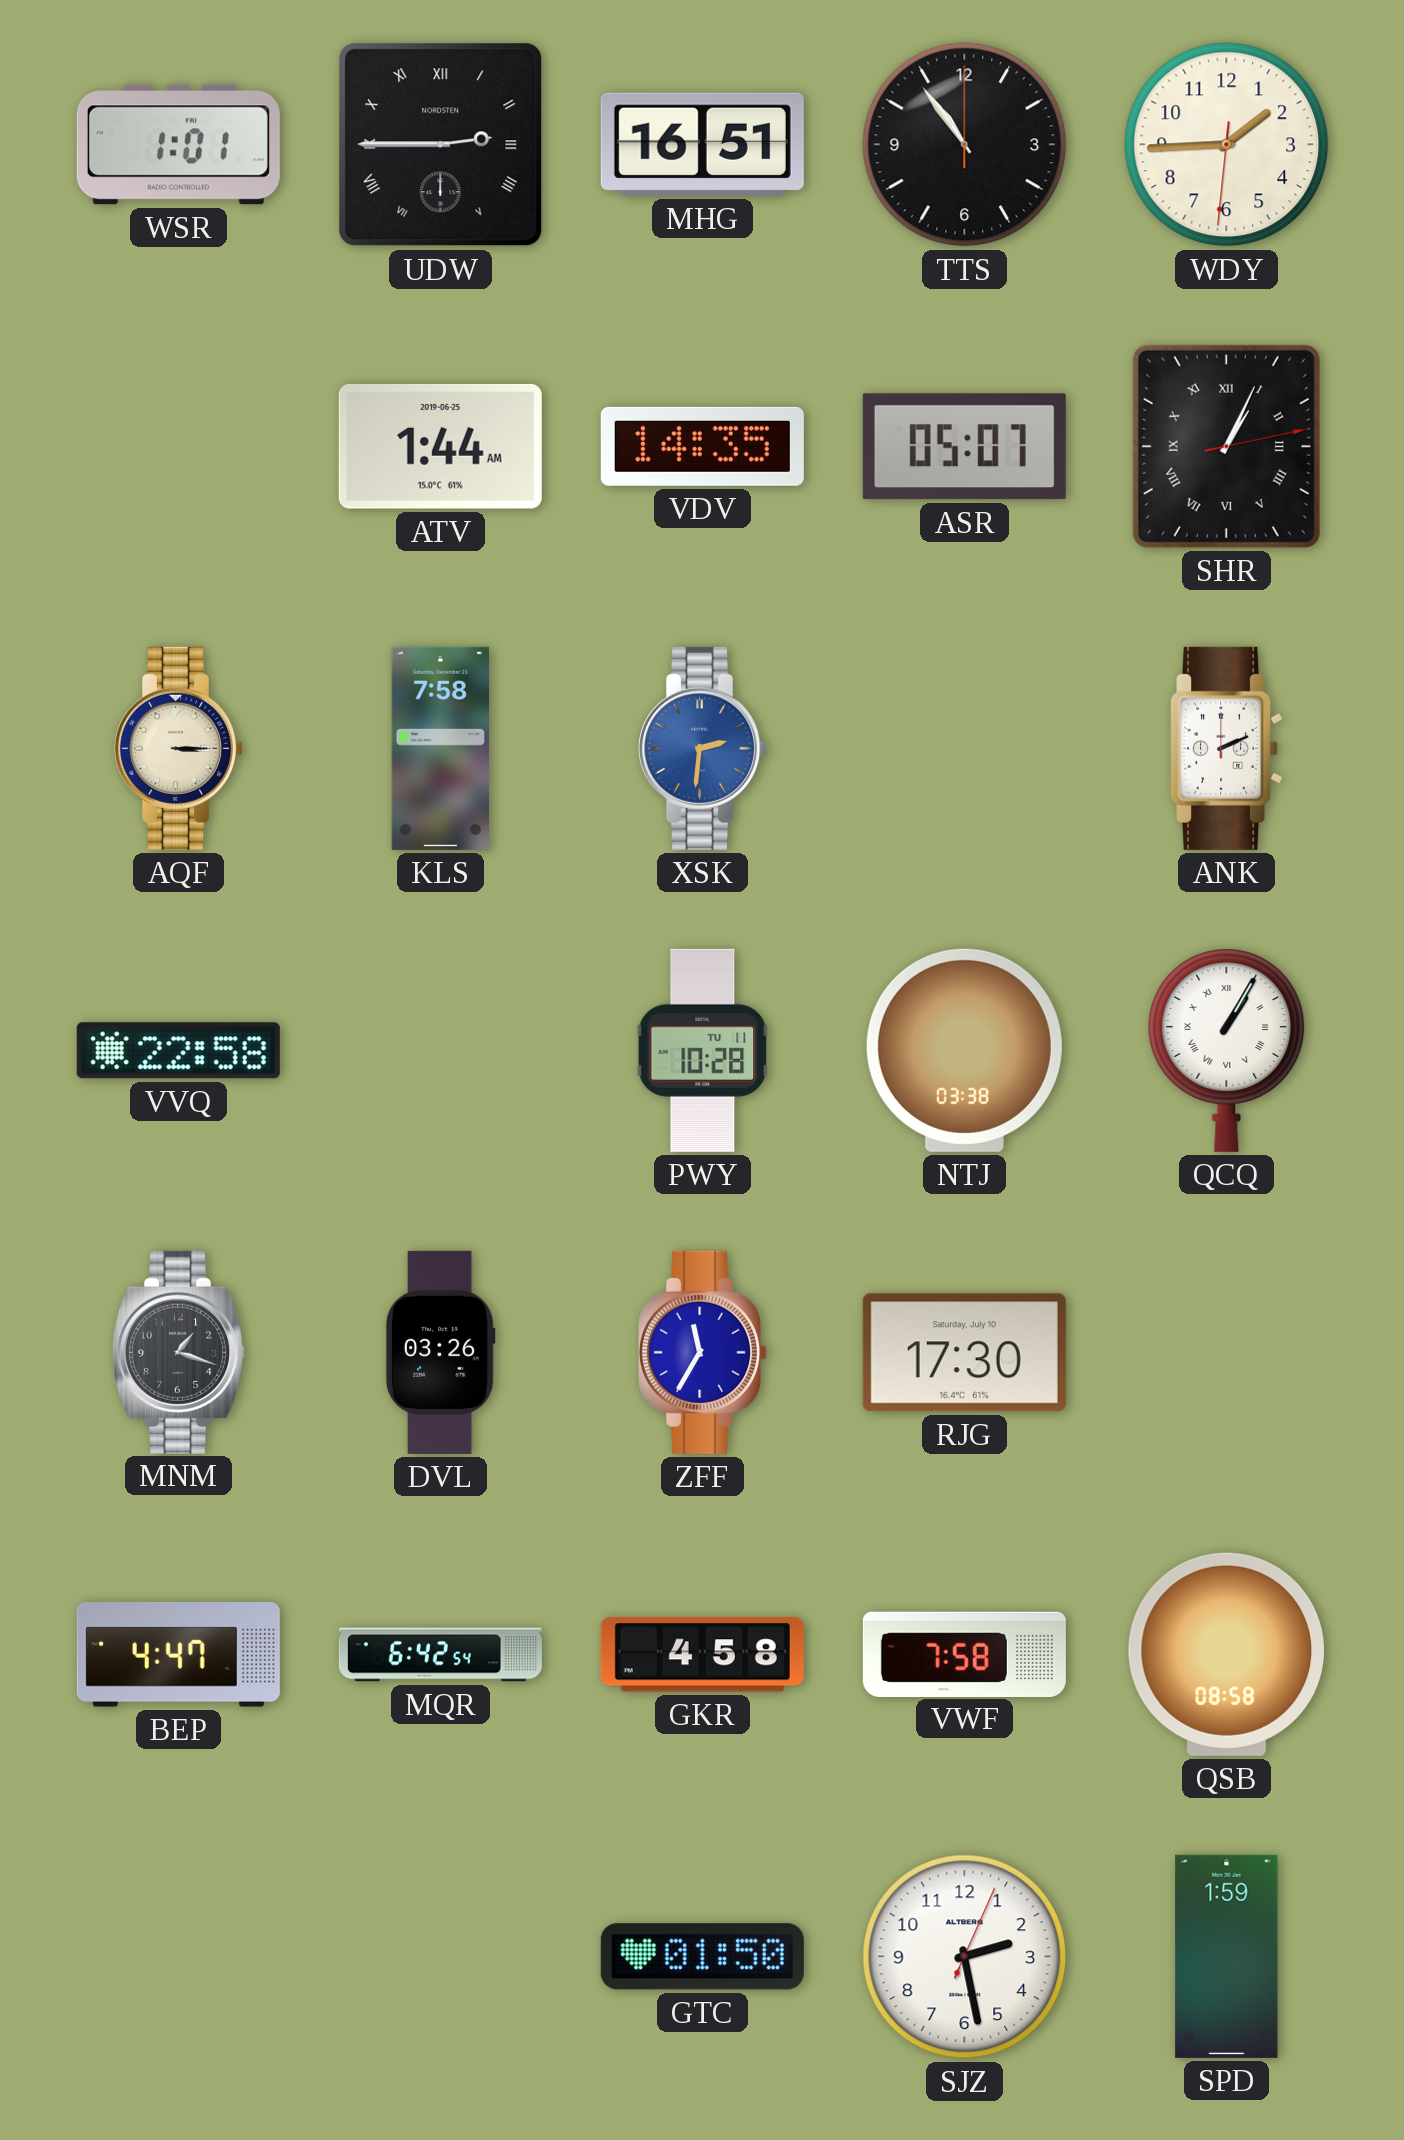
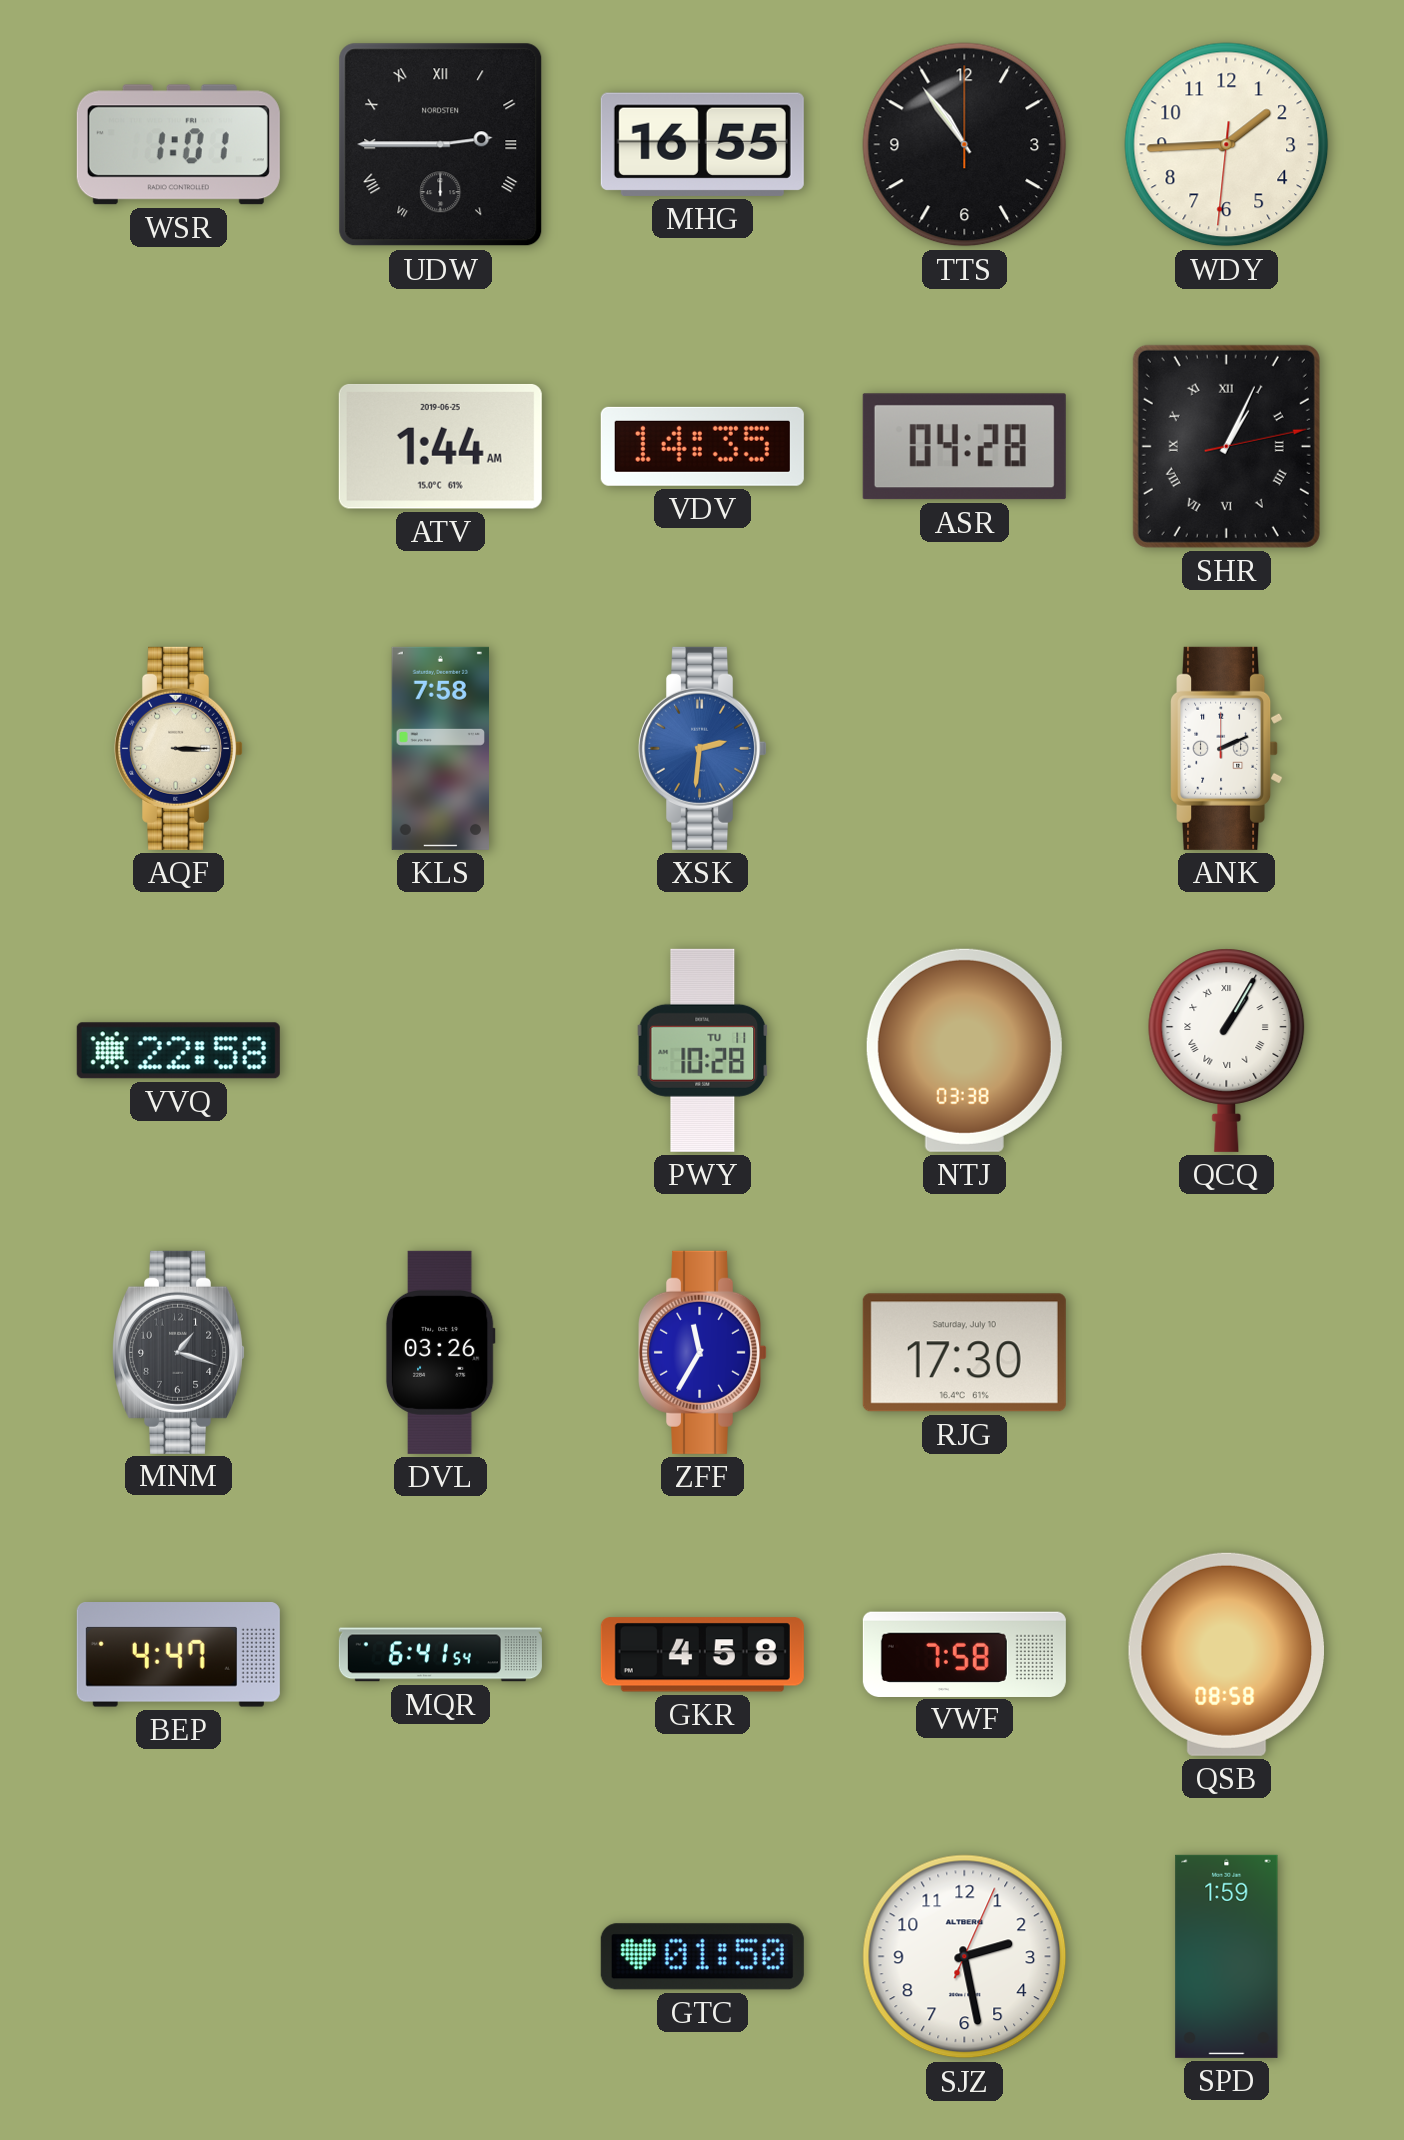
MHG: 16:51 -> 16:55 (702, 144)
ASR: 05:07 -> 04:28 (964, 447)
MQR: 6:42 -> 6:41 (440, 1655)
